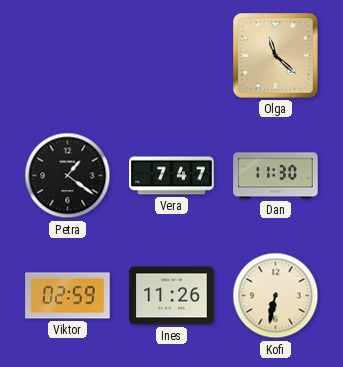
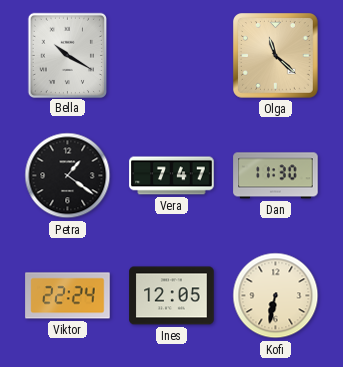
Bella: none -> 10:20 (67, 55)
Viktor: 02:59 -> 22:24 (68, 296)
Ines: 11:26 -> 12:05 (172, 296)
